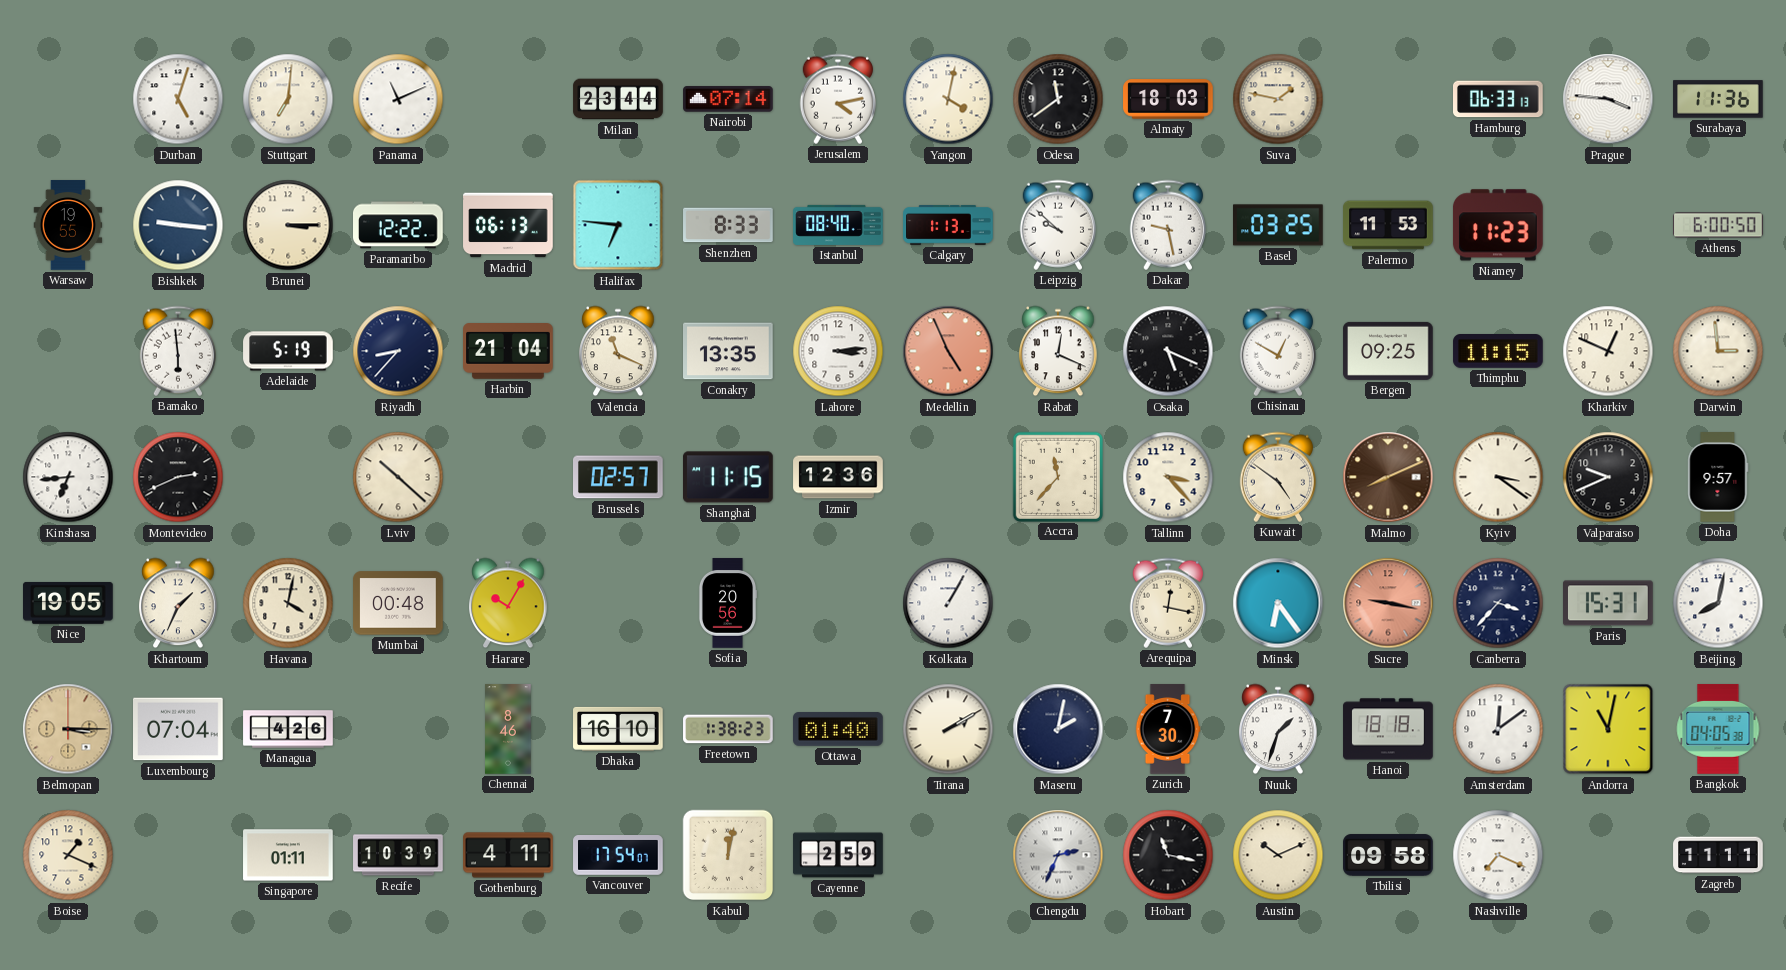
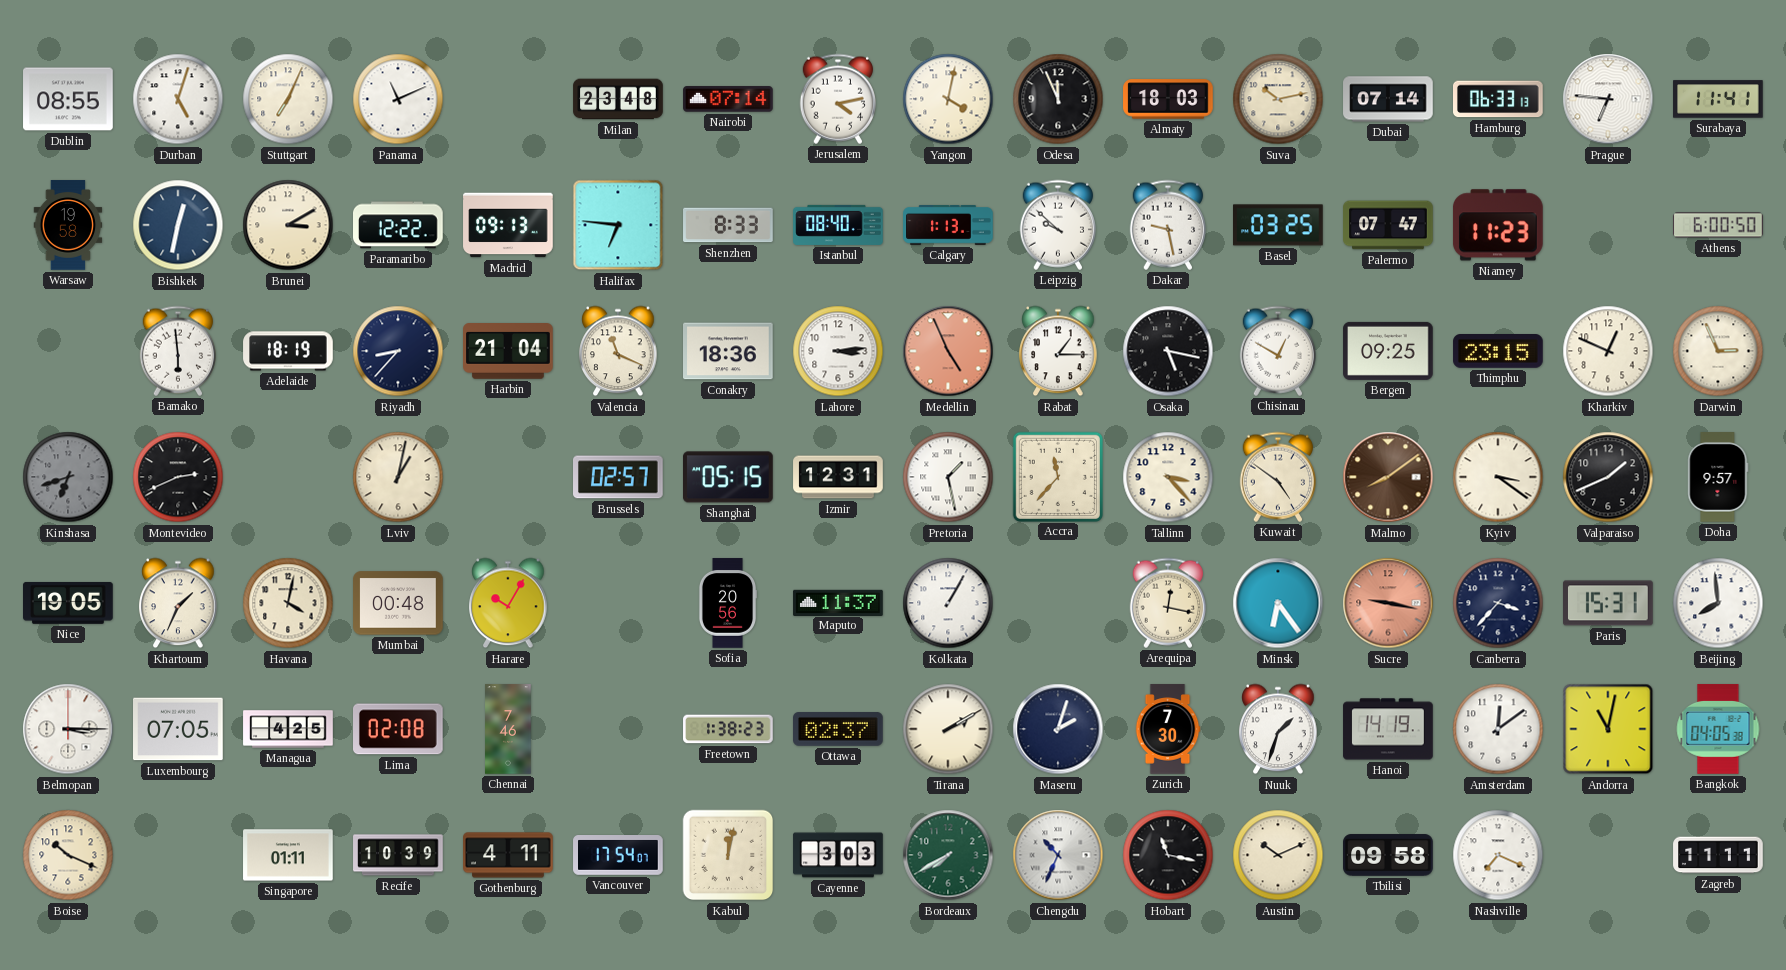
Dublin: none -> 08:55 (68, 99)
Stuttgart: 7:01 -> 7:04 (288, 99)
Milan: 23:44 -> 23:48 (618, 99)
Odesa: 11:39 -> 11:56 (1058, 99)
Suva: 1:47 -> 10:13 (1278, 99)
Dubai: none -> 07:14 (1388, 99)
Prague: 3:46 -> 6:46 (1608, 99)
Surabaya: 11:36 -> 11:41 (1718, 99)
Warsaw: 19:55 -> 19:58 (68, 225)
Bishkek: 9:16 -> 12:32 (178, 225)
Brunei: 3:15 -> 3:10 (288, 225)
Madrid: 06:13 -> 09:13 (508, 225)
Palermo: 11:53 -> 07:47 (1388, 225)
Adelaide: 5:19 -> 18:19 (288, 351)
Conakry: 13:35 -> 18:36 (729, 351)
Rabat: 12:19 -> 1:15 (1058, 351)
Osaka: 5:19 -> 5:17 (1168, 351)
Thimphu: 11:15 -> 23:15 (1498, 352)
Darwin: 2:59 -> 2:56 (1718, 351)
Kinshasa: 6:44 -> 6:42 (68, 477)
Kinshasa dial: white -> grey (68, 477)
Lviv: 10:22 -> 1:02 (398, 477)
Shanghai: 11:15 -> 05:15 (729, 477)
Izmir: 12:36 -> 12:31 (838, 477)
Pretoria: none -> 1:28 (948, 477)
Malmo: 8:11 -> 8:09 (1388, 477)
Valparaiso: 9:41 -> 1:41 (1608, 477)
Maputo: none -> 11:37 (838, 602)
Beijing: 8:02 -> 7:59 (1718, 603)
Belmopan dial: champagne -> white (68, 729)
Luxembourg: 07:04 -> 07:05 (178, 729)
Managua: 4:26 -> 4:25 (288, 729)
Lima: none -> 02:08 (399, 729)
Chennai: 8:46 -> 7:46 (508, 729)
Dhaka: 16:10 -> none (618, 729)
Ottawa: 01:40 -> 02:37 (838, 730)
Maseru: 2:02 -> 2:03 (1058, 729)
Hanoi: 18:18 -> 14:19 (1388, 729)
Boise: 1:19 -> 10:19 (68, 855)
Cayenne: 2:59 -> 3:03 (838, 855)
Bordeaux: none -> 7:40 (948, 855)
Chengdu: 2:34 -> 10:34 (1058, 855)
